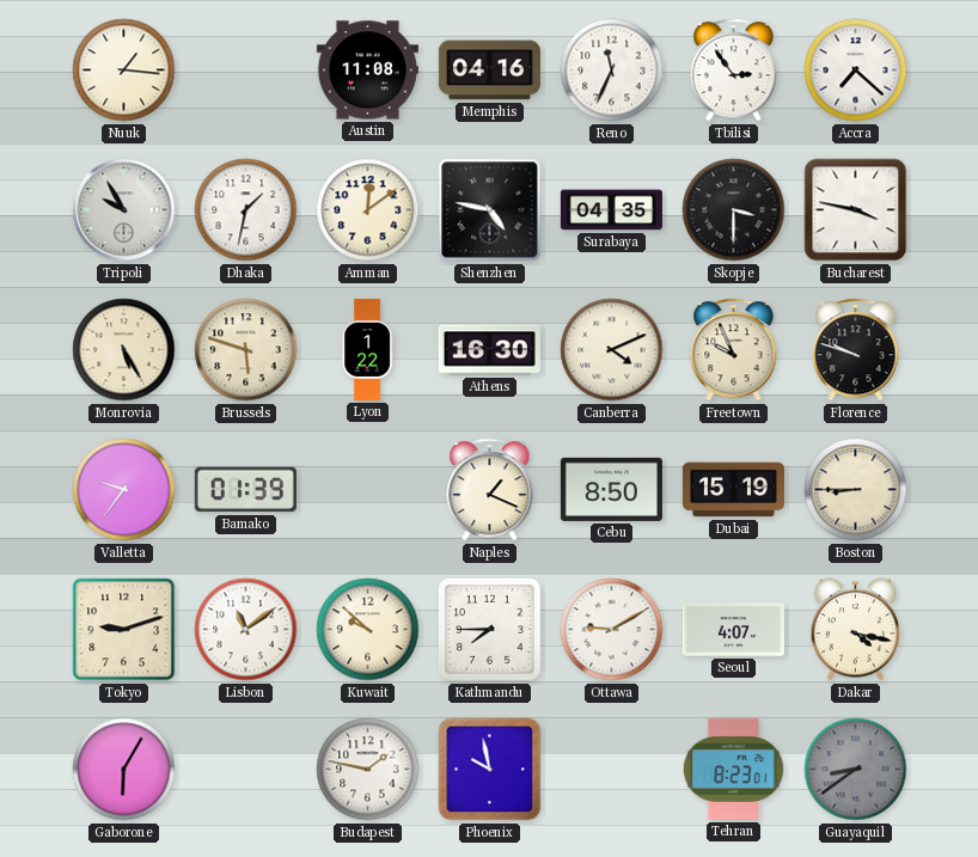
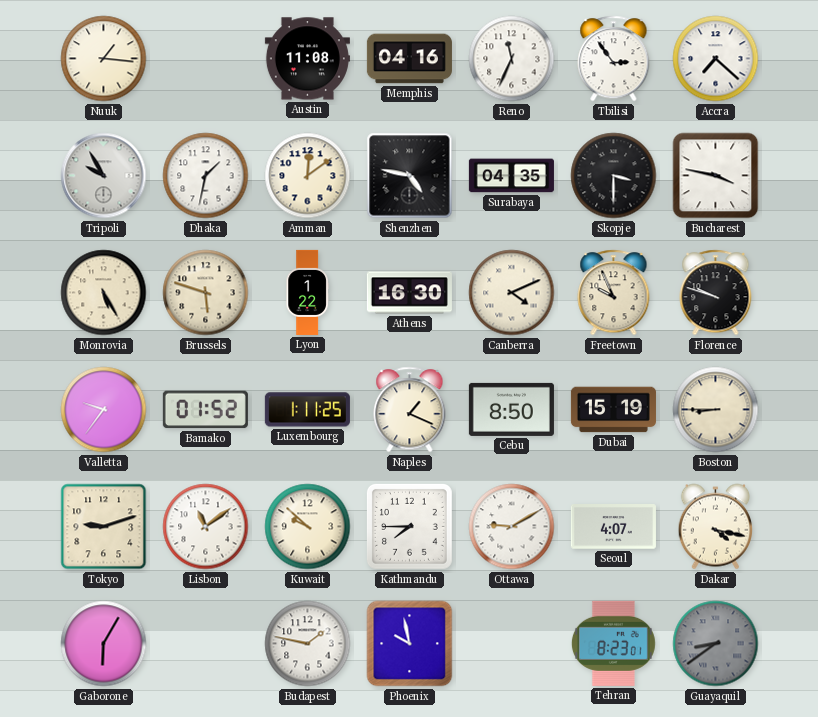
Bamako: 01:39 -> 01:52 (205, 410)
Luxembourg: none -> 1:11 (307, 410)
